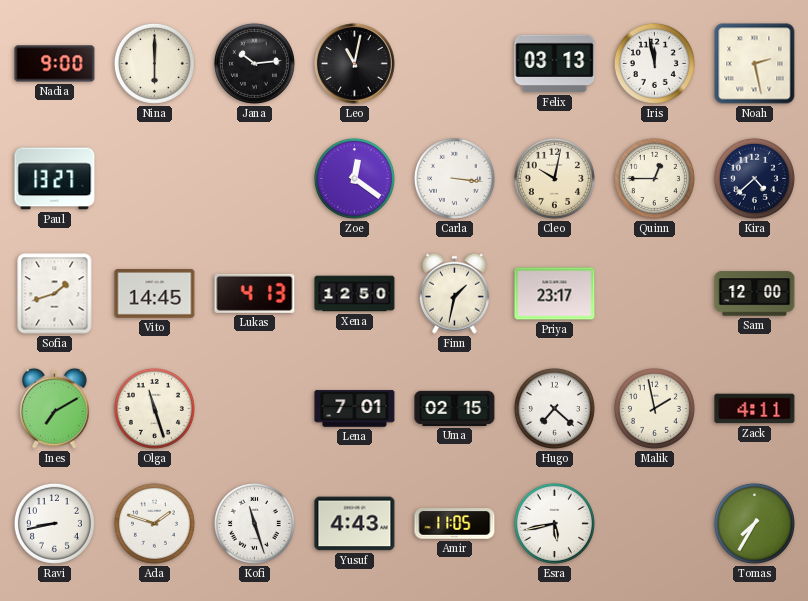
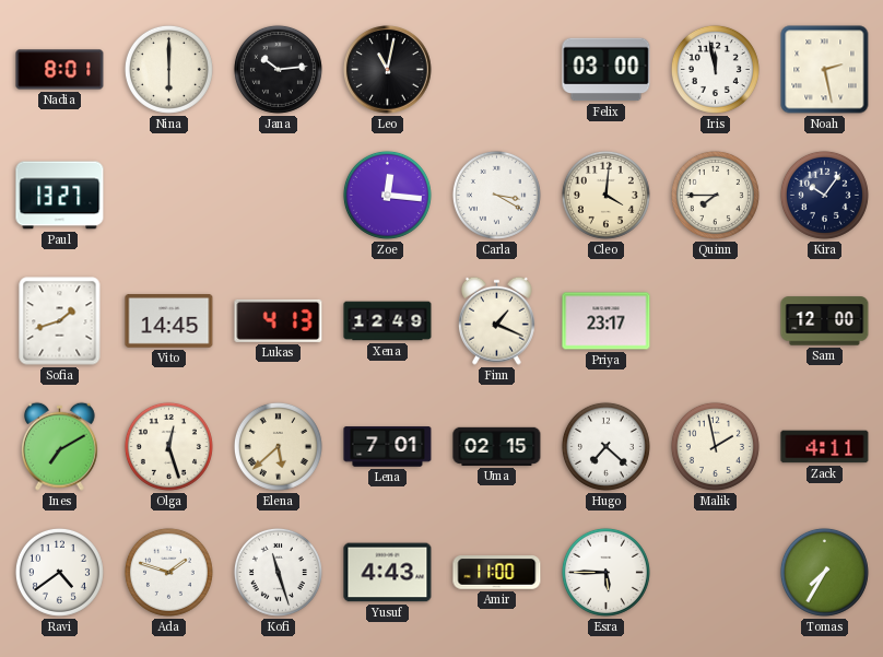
Nadia: 9:00 -> 8:01 (60, 70)
Felix: 03:13 -> 03:00 (607, 70)
Zoe: 12:21 -> 12:16 (387, 195)
Carla: 3:16 -> 3:20 (496, 195)
Cleo: 10:02 -> 4:01 (605, 195)
Quinn: 12:45 -> 7:45 (715, 195)
Kira: 4:38 -> 10:06 (824, 195)
Xena: 12:50 -> 12:49 (388, 321)
Finn: 1:32 -> 1:19 (497, 320)
Olga: 11:27 -> 12:27 (168, 446)
Elena: none -> 5:38 (278, 446)
Ravi: 8:43 -> 4:39 (59, 572)
Amir: 11:05 -> 11:00 (497, 573)
Esra: 5:43 -> 5:45 (605, 572)
